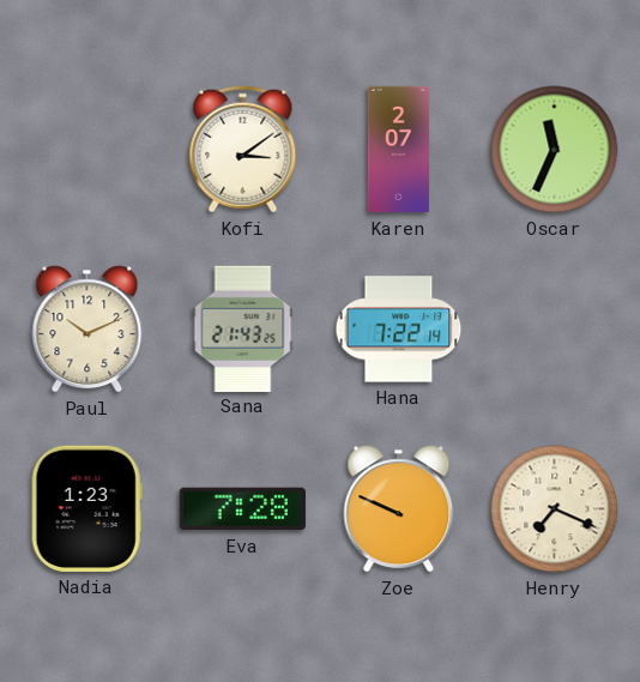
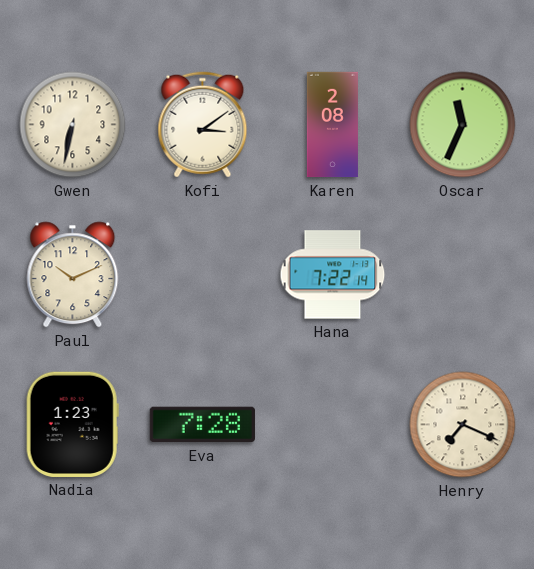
Gwen: none -> 6:32 (73, 125)
Karen: 2:07 -> 2:08 (332, 125)
Sana: 21:43 -> none (243, 328)
Zoe: 9:49 -> none (399, 509)
